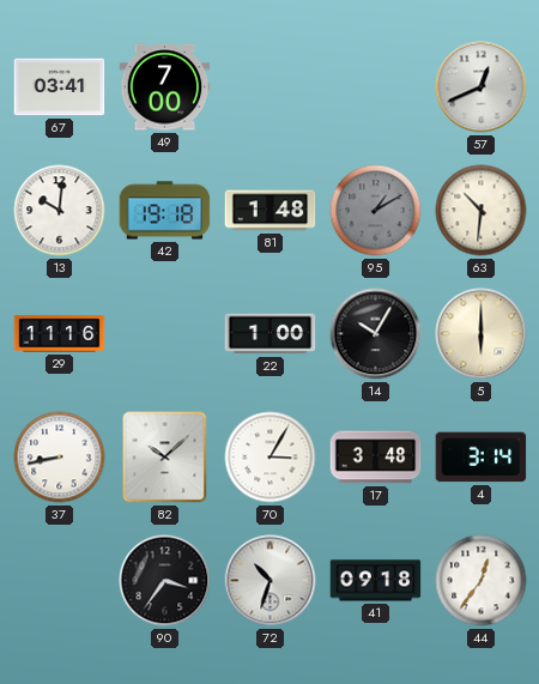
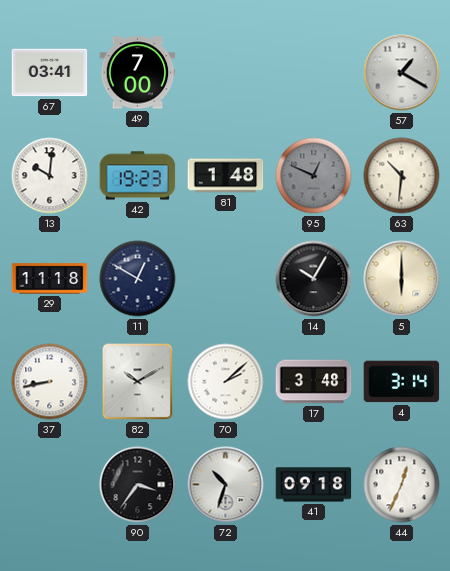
57: 12:41 -> 1:20 (402, 73)
42: 19:18 -> 19:23 (138, 176)
95: 1:10 -> 12:49 (314, 176)
29: 11:16 -> 11:18 (50, 279)
11: none -> 12:50 (138, 279)
22: 1:00 -> none (271, 334)
82: 10:08 -> 10:10 (138, 382)
70: 3:05 -> 2:08 (226, 382)
44: 12:36 -> 12:34 (402, 485)
